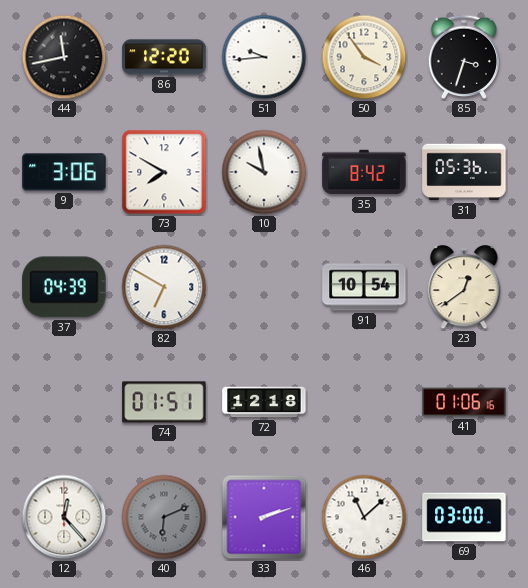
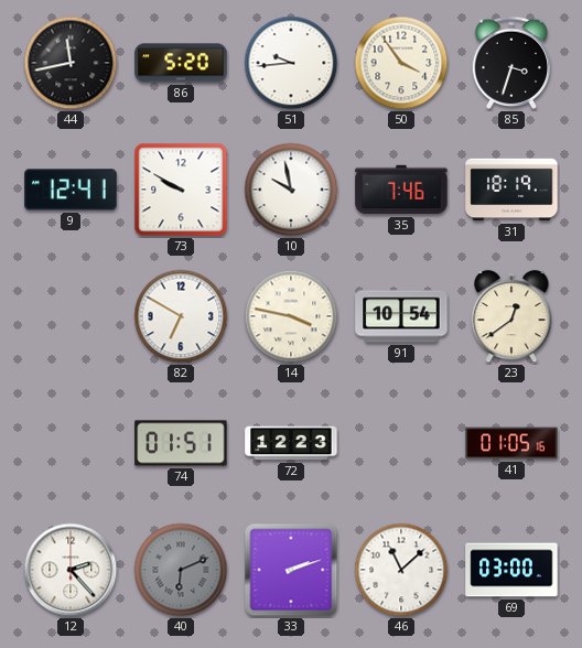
86: 12:20 -> 5:20 (181, 63)
9: 3:06 -> 12:41 (71, 190)
73: 7:50 -> 9:50 (181, 190)
35: 8:42 -> 7:46 (401, 190)
31: 05:36 -> 18:19 (511, 190)
37: 04:39 -> none (64, 287)
14: none -> 3:47 (291, 316)
72: 12:18 -> 12:23 (291, 443)
41: 01:06 -> 01:05 (511, 443)
12: 12:23 -> 2:23 (71, 570)
